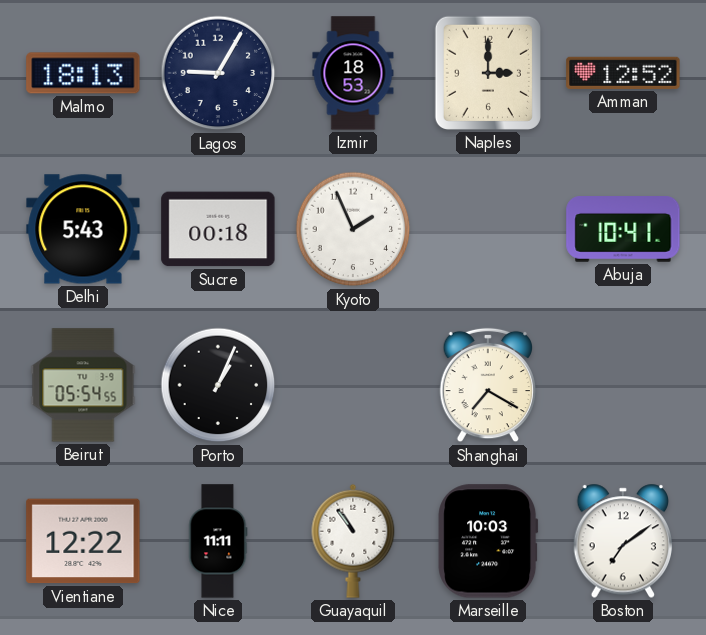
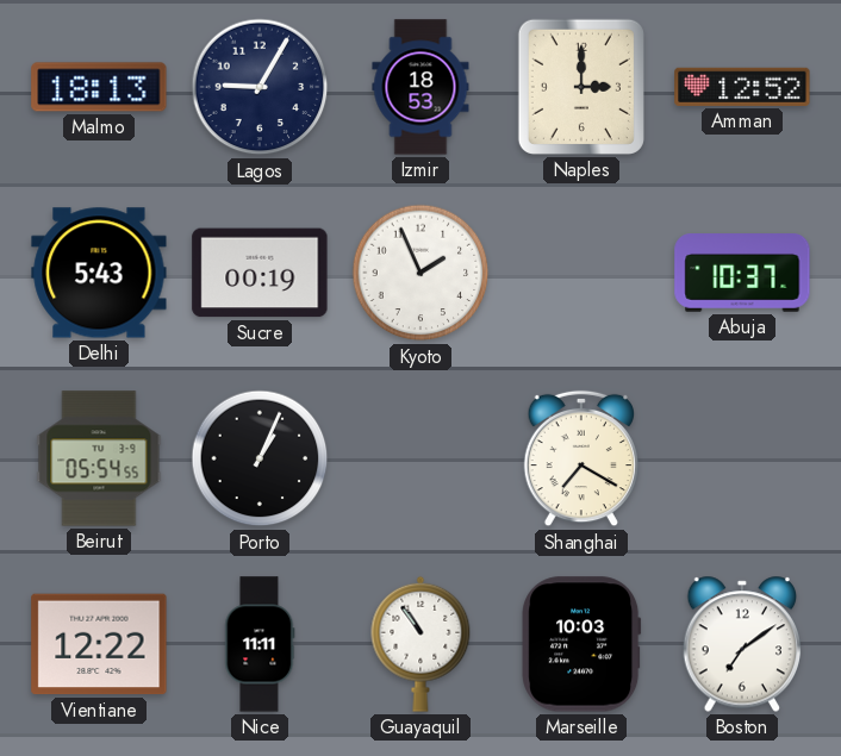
Sucre: 00:18 -> 00:19 (260, 273)
Abuja: 10:41 -> 10:37 (742, 273)
